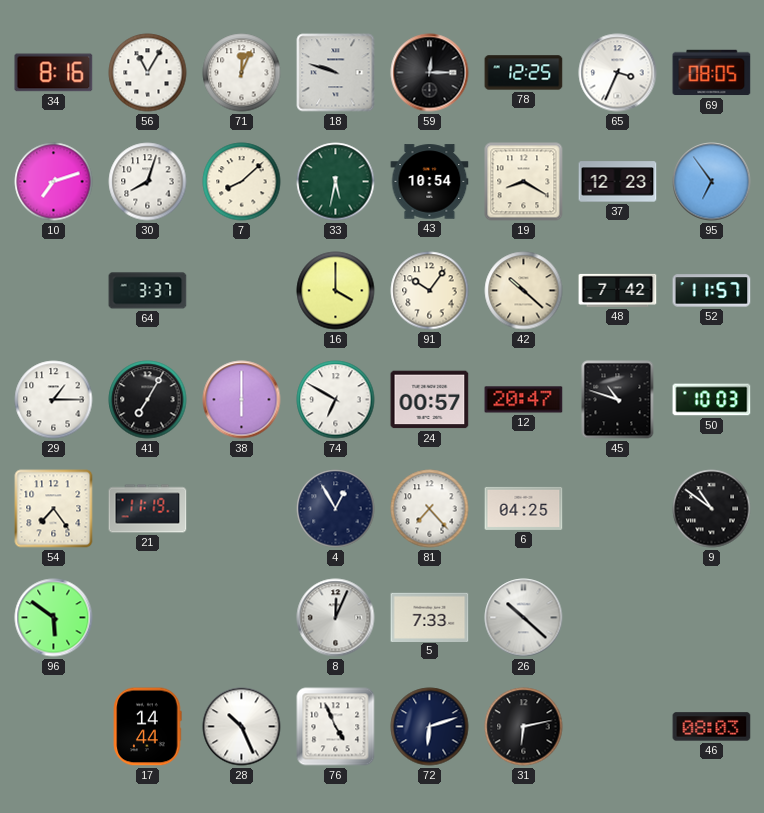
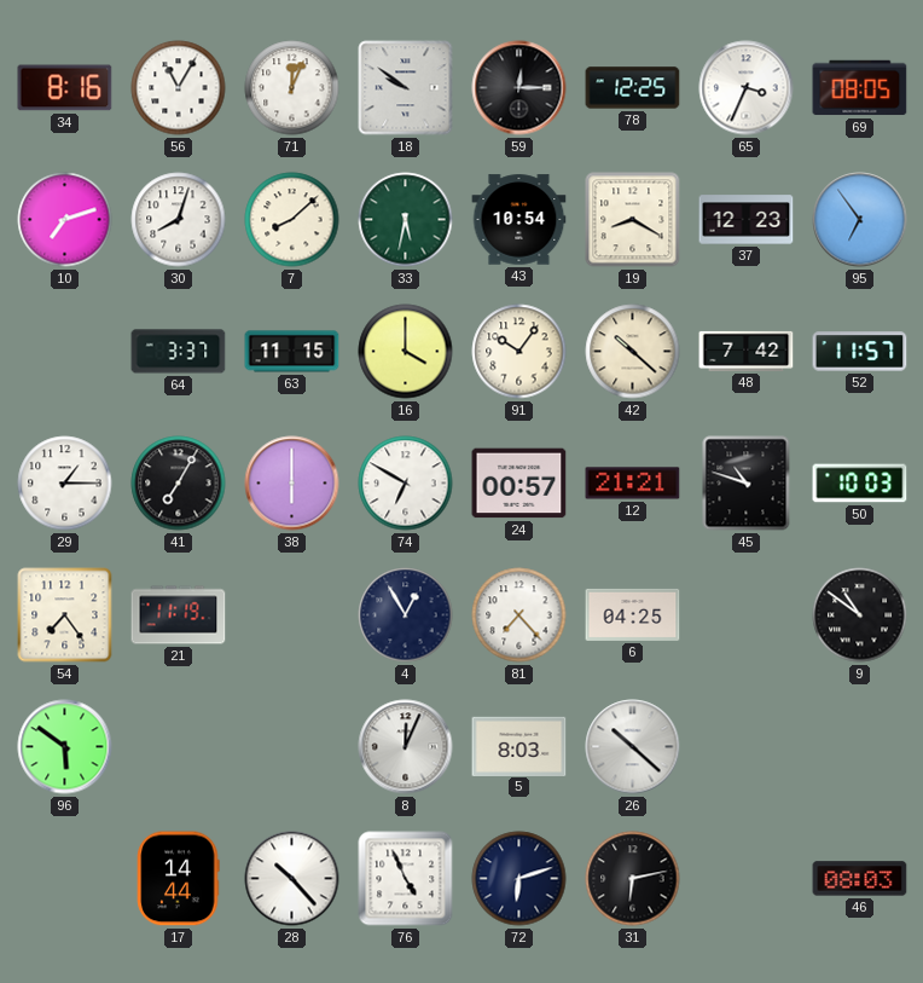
18: 9:48 -> 9:51 (406, 88)
63: none -> 11:15 (292, 352)
12: 20:47 -> 21:21 (633, 484)
5: 7:33 -> 8:03 (519, 746)
28: 10:26 -> 10:23 (292, 879)
